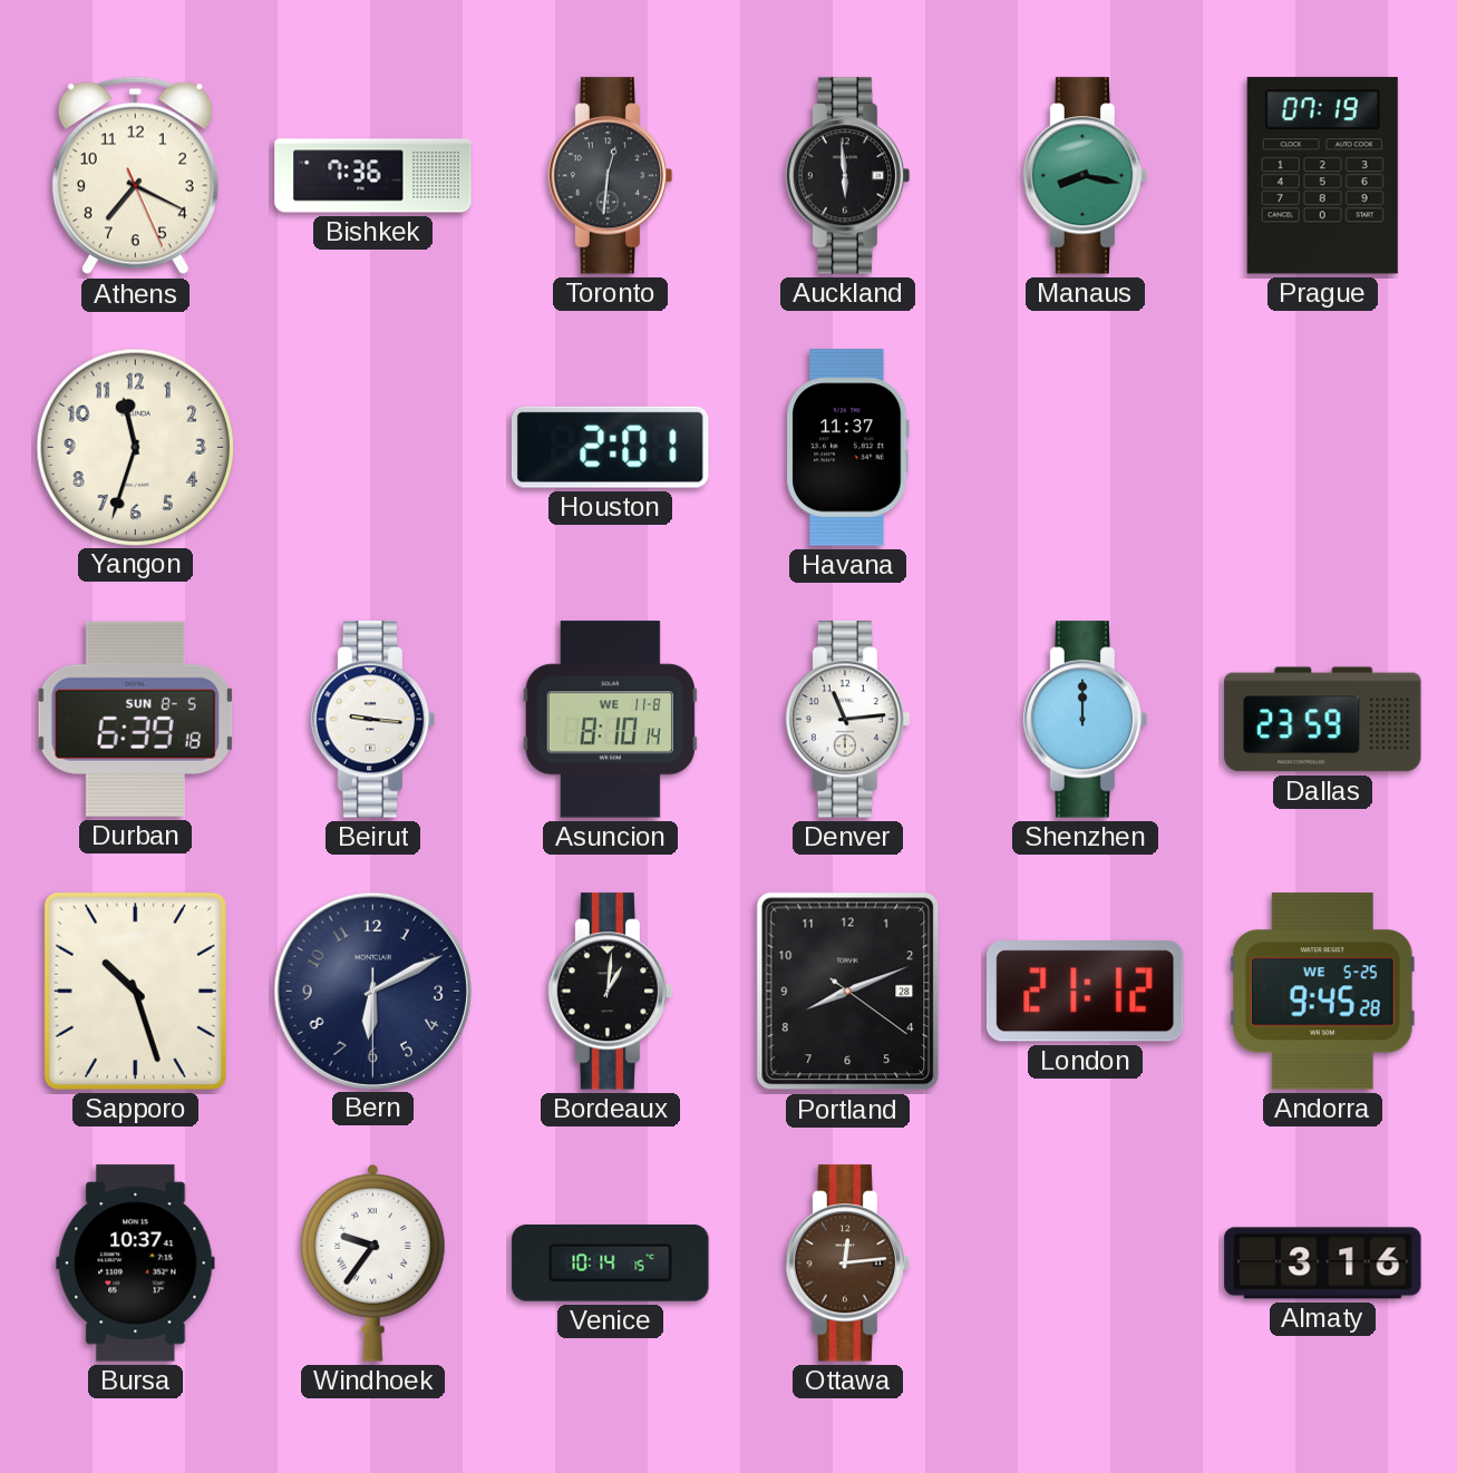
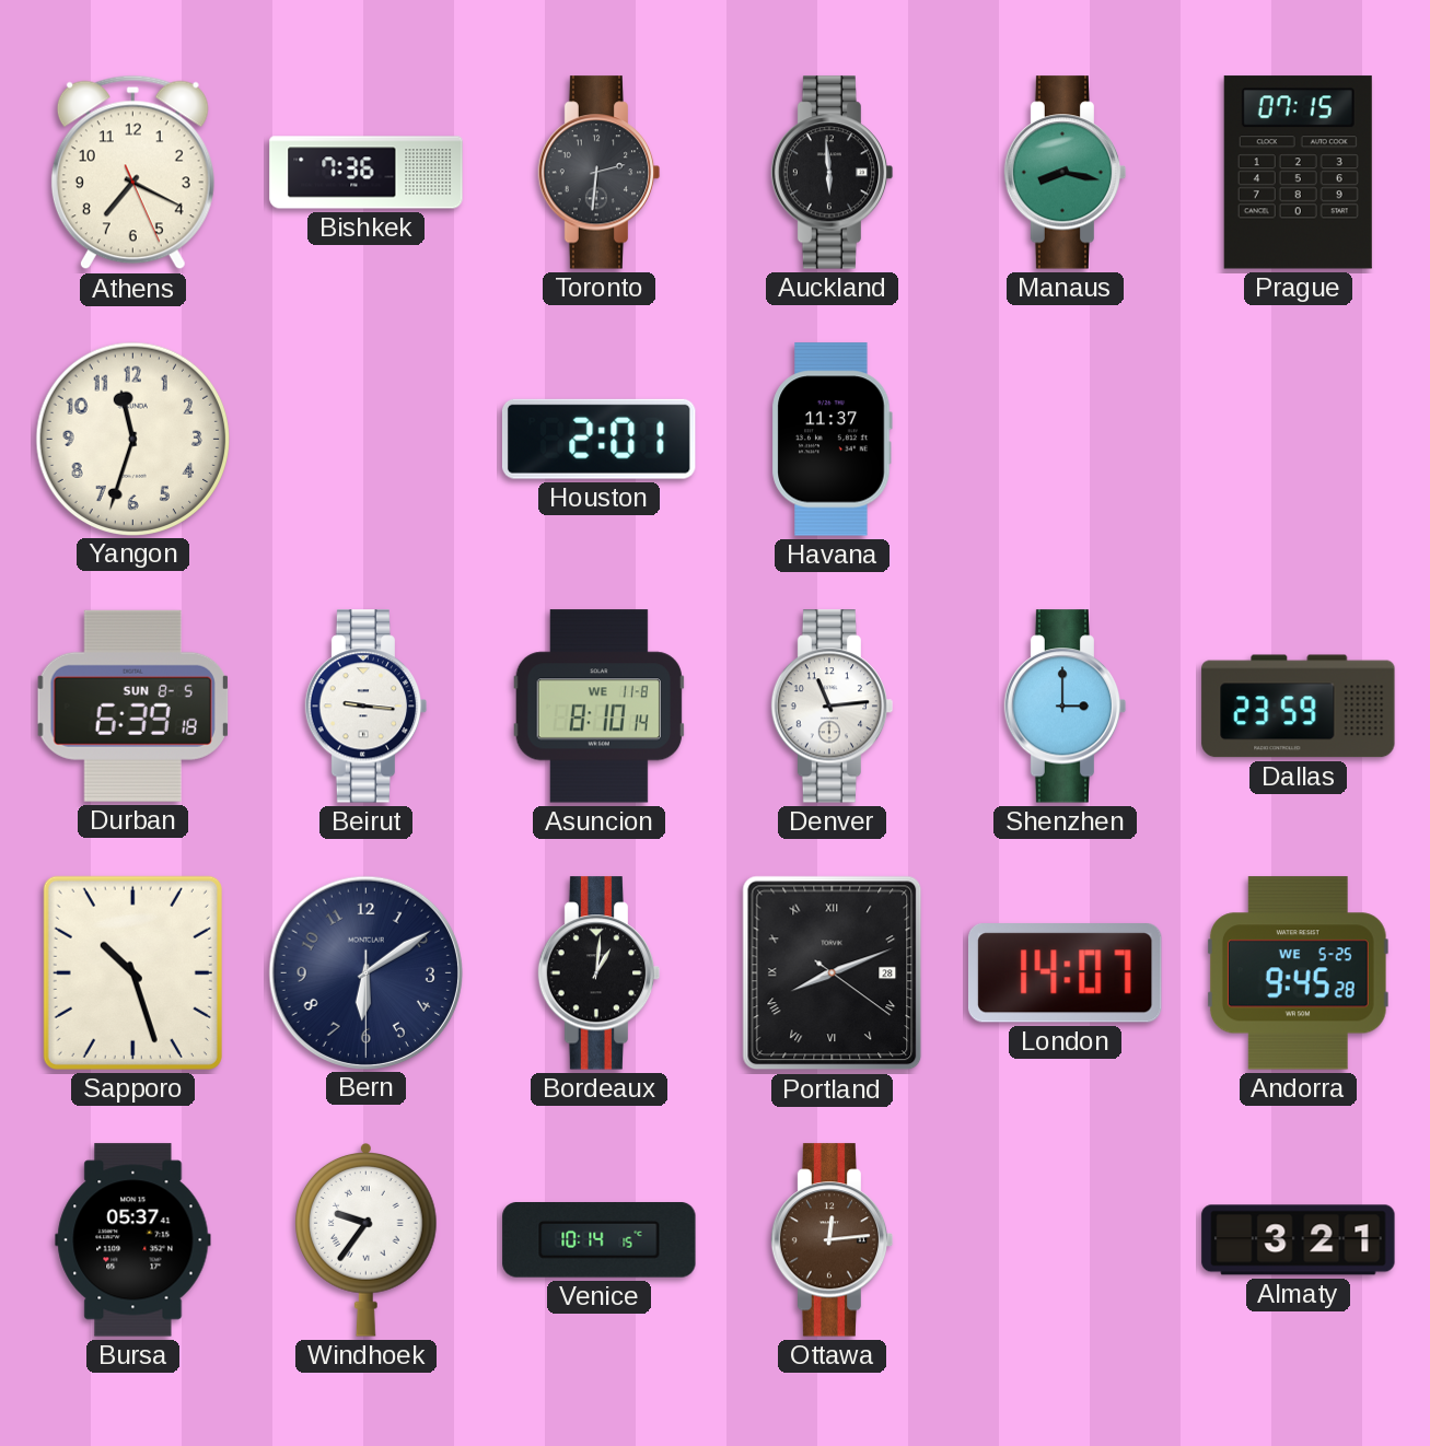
Toronto: 12:31 -> 2:31 (600, 173)
Prague: 07:19 -> 07:15 (1298, 173)
Shenzhen: 12:00 -> 3:00 (1066, 707)
Bern: 6:10 -> 6:09 (365, 972)
Portland numerals: Arabic -> Roman (833, 973)
London: 21:12 -> 14:07 (1065, 973)
Bursa: 10:37 -> 05:37 (133, 1240)
Almaty: 3:16 -> 3:21 (1299, 1240)
